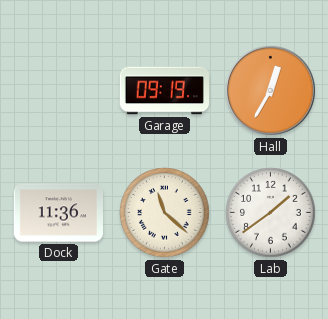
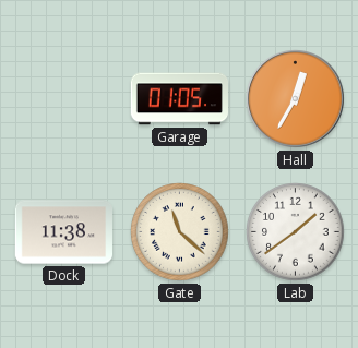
Garage: 09:19 -> 01:05 (179, 99)
Dock: 11:36 -> 11:38 (64, 232)
